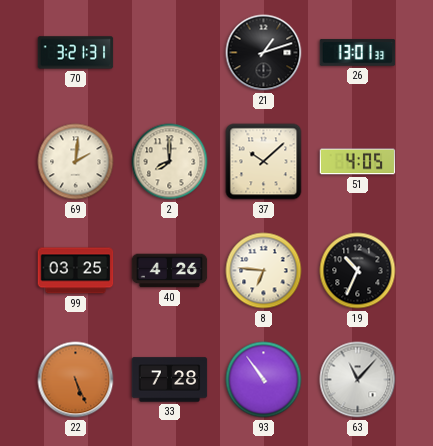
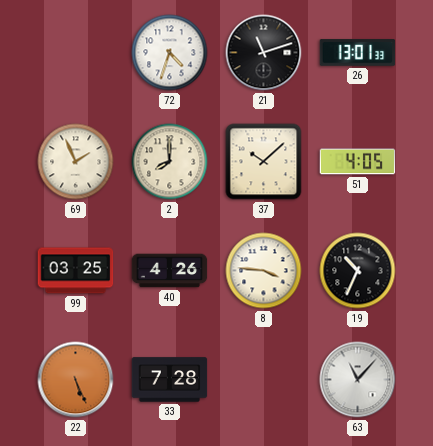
70: 3:21 -> none (76, 53)
72: none -> 4:33 (170, 53)
21: 1:12 -> 11:12 (264, 53)
69: 2:01 -> 1:56 (76, 162)
8: 6:46 -> 3:46 (264, 271)
93: 10:54 -> none (264, 380)
